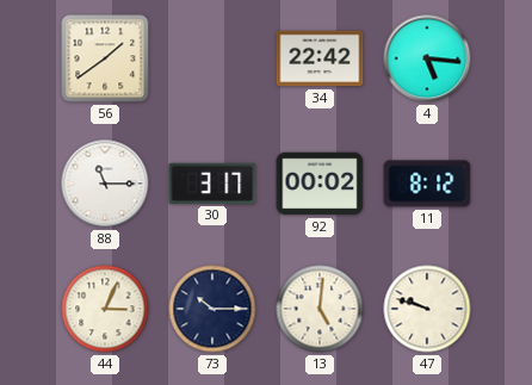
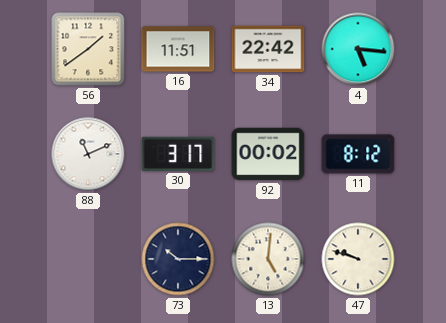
16: none -> 11:51 (178, 49)
88: 11:15 -> 11:11 (88, 154)
44: 3:04 -> none (105, 309)
